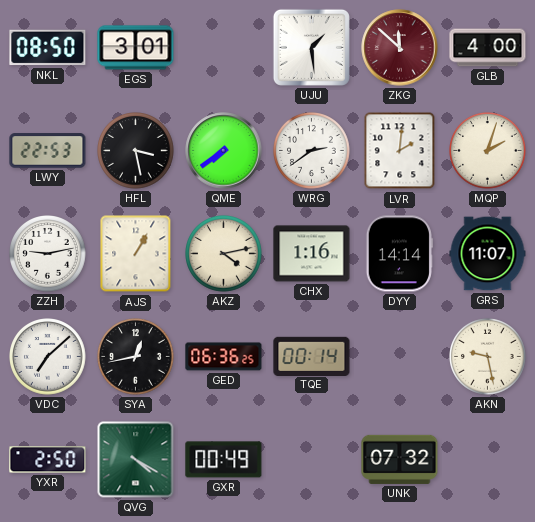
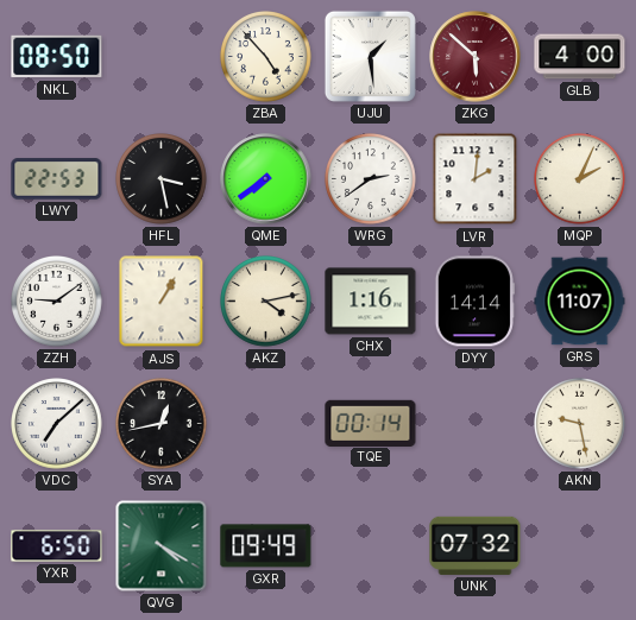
EGS: 3:01 -> none (136, 48)
ZBA: none -> 4:53 (266, 57)
ZKG: 11:52 -> 5:52 (476, 57)
MQP: 2:03 -> 2:04 (580, 179)
ZZH: 9:13 -> 9:09 (57, 302)
GED: 06:36 -> none (224, 357)
YXR: 2:50 -> 6:50 (57, 546)
GXR: 00:49 -> 09:49 (266, 546)
